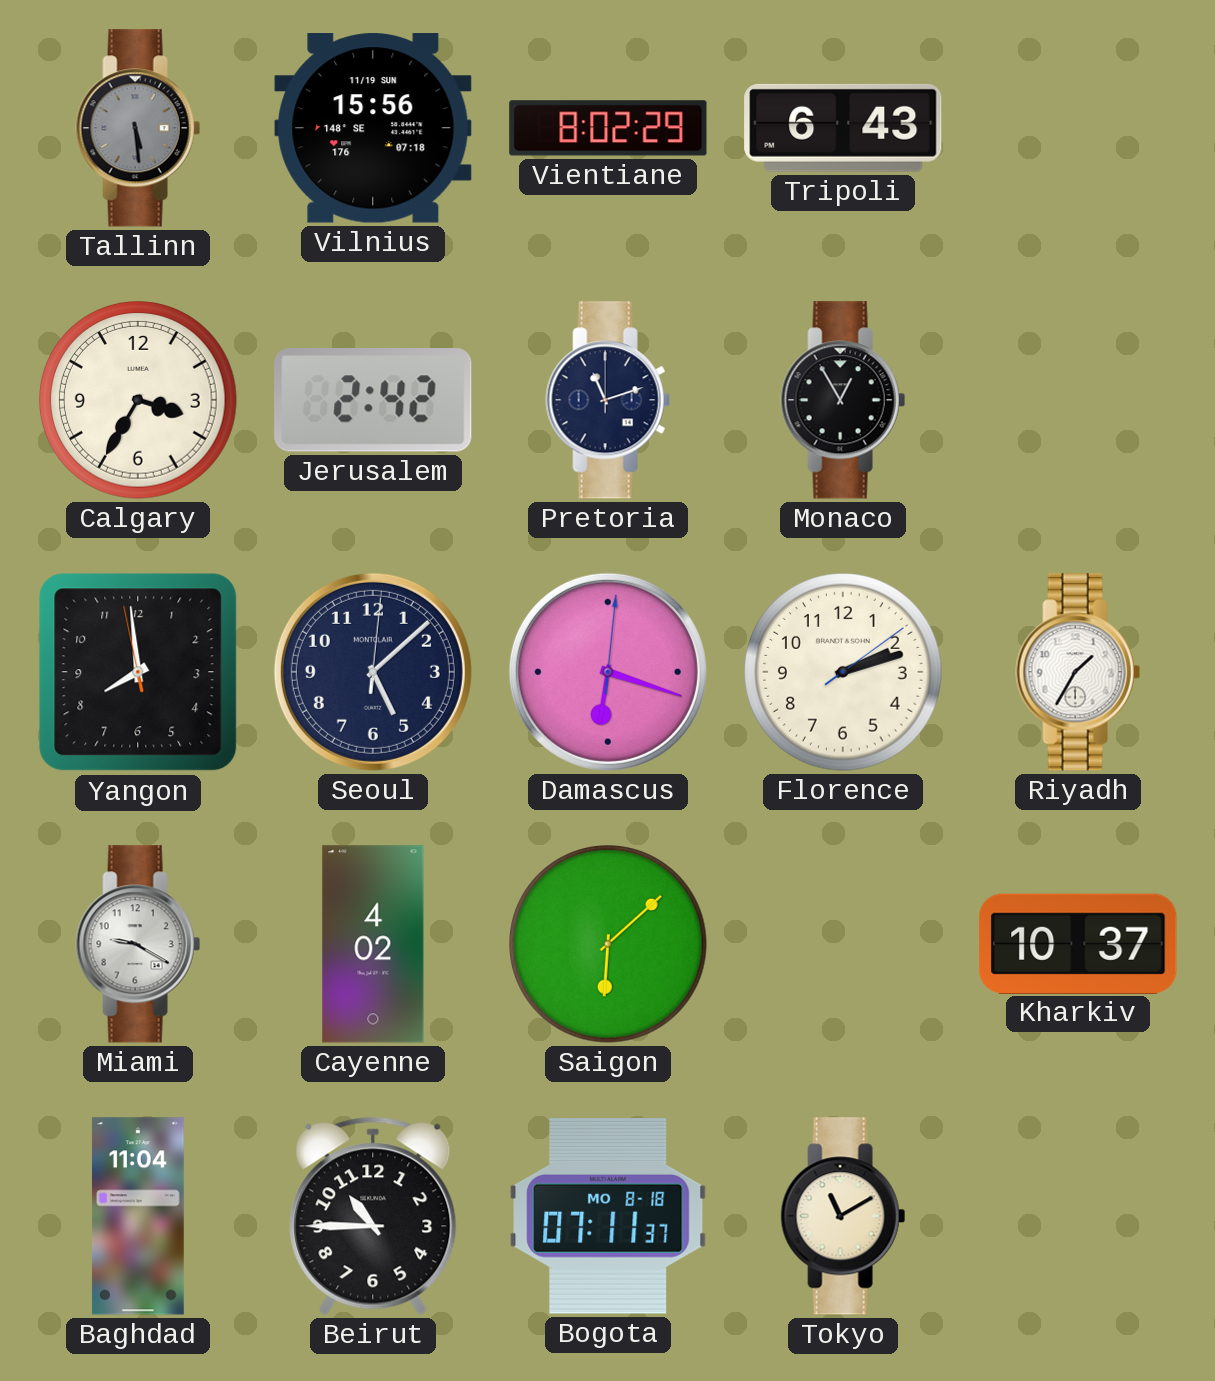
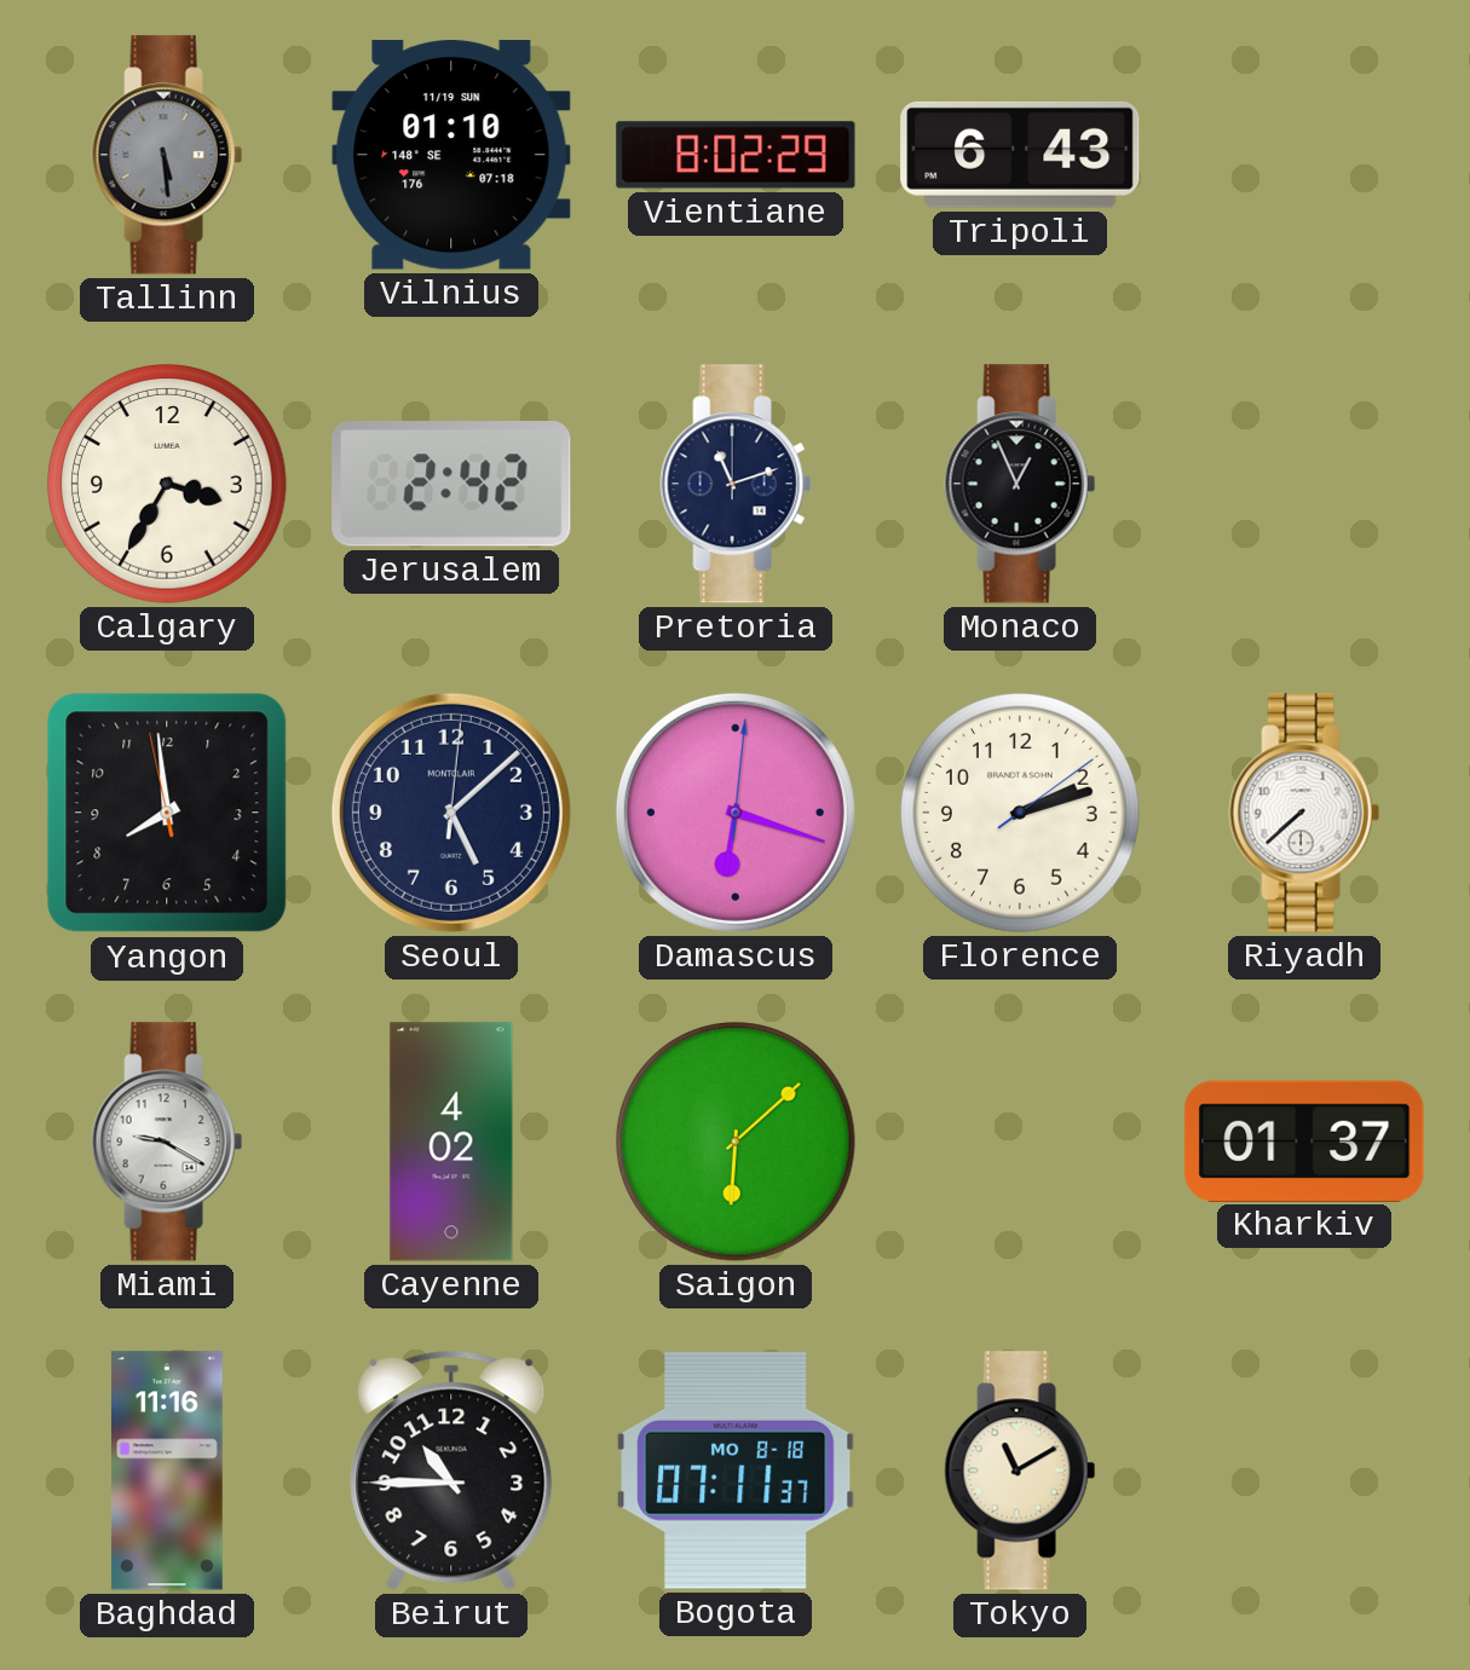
Vilnius: 15:56 -> 01:10 (451, 155)
Monaco: 12:55 -> 12:56 (1020, 484)
Riyadh: 1:35 -> 7:38 (1304, 813)
Kharkiv: 10:37 -> 01:37 (1304, 1140)
Baghdad: 11:04 -> 11:16 (167, 1470)
